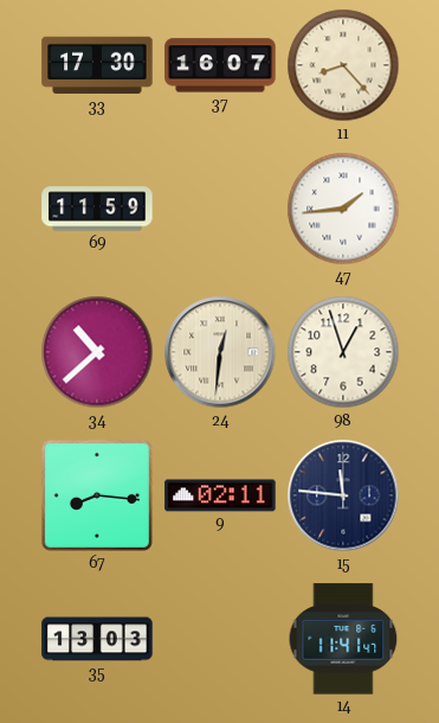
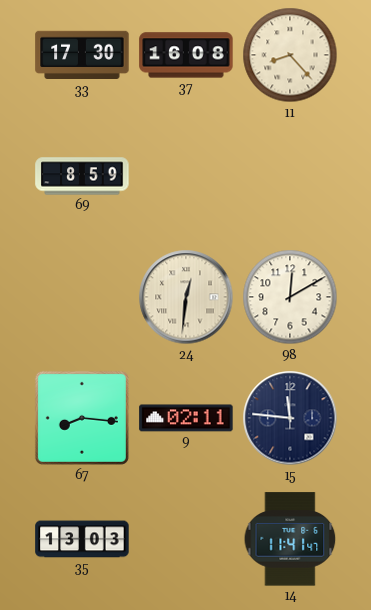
37: 16:07 -> 16:08 (186, 55)
69: 11:59 -> 8:59 (82, 176)
47: 1:44 -> none (343, 209)
34: 10:38 -> none (97, 352)
98: 12:57 -> 12:10 (290, 297)
